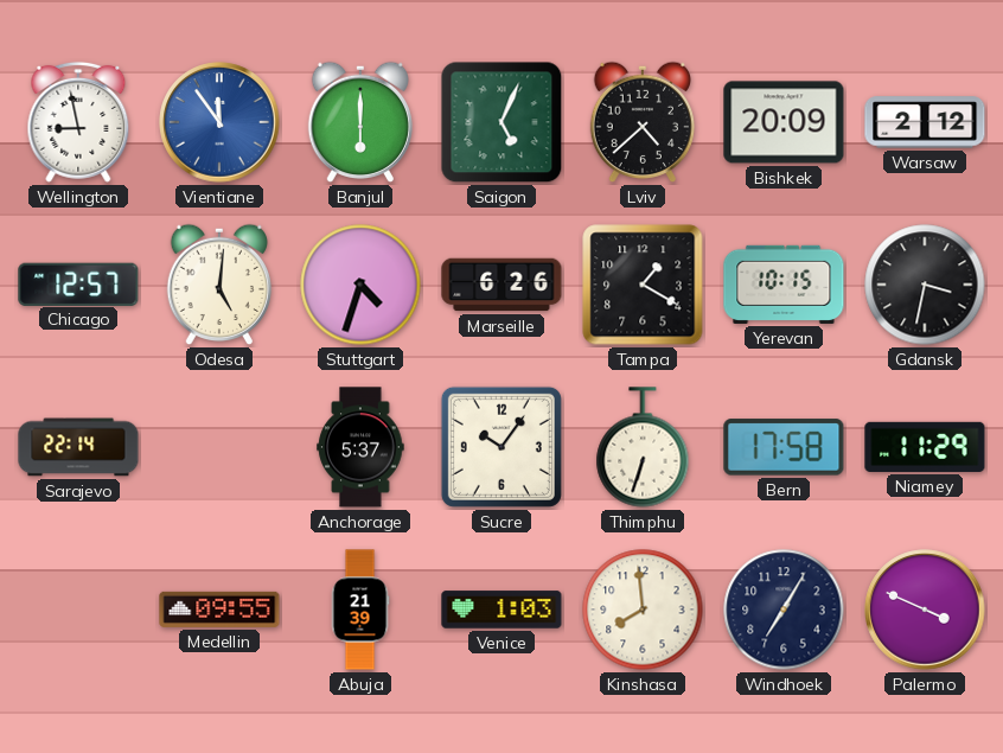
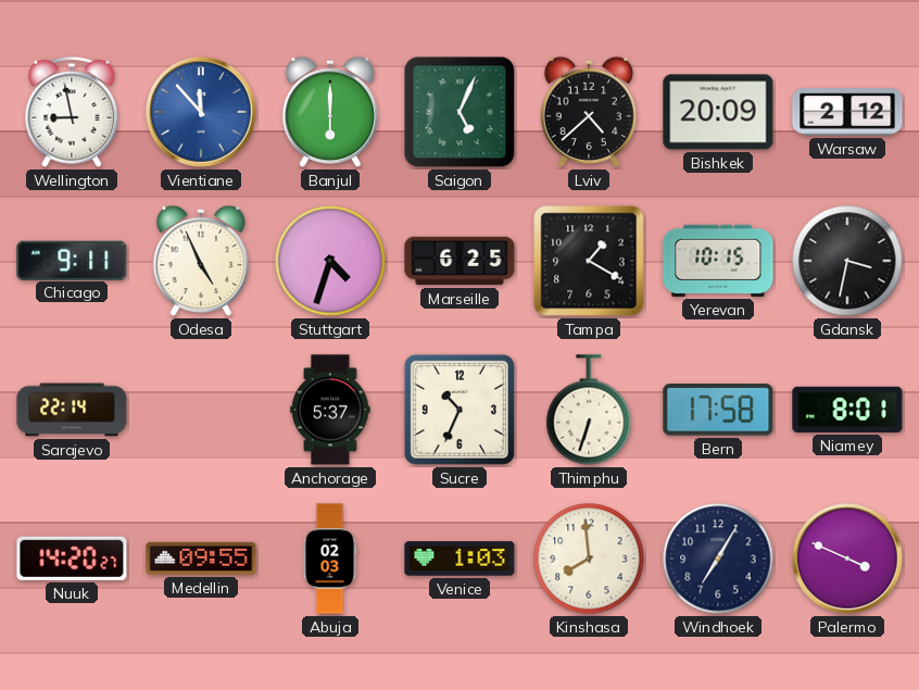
Vientiane: 11:54 -> 11:53 (201, 112)
Chicago: 12:57 -> 9:11 (72, 260)
Odesa: 5:01 -> 4:56 (200, 261)
Marseille: 6:26 -> 6:25 (459, 261)
Sucre: 10:06 -> 10:34 (459, 410)
Niamey: 11:29 -> 8:01 (847, 410)
Nuuk: none -> 14:20 (72, 559)
Abuja: 21:39 -> 02:03 (330, 559)
